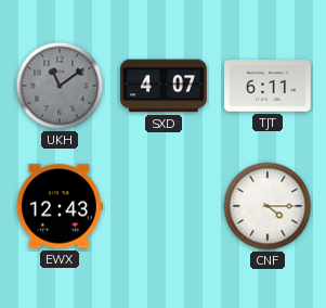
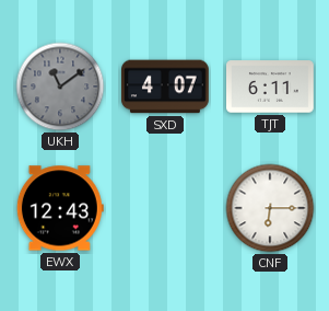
CNF: 4:15 -> 6:15 (270, 208)
